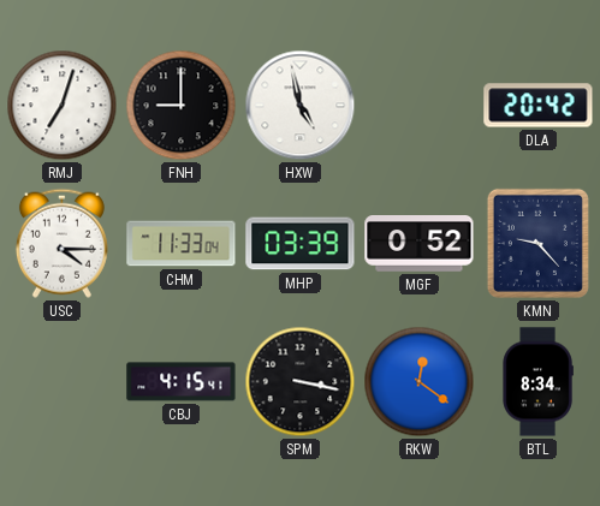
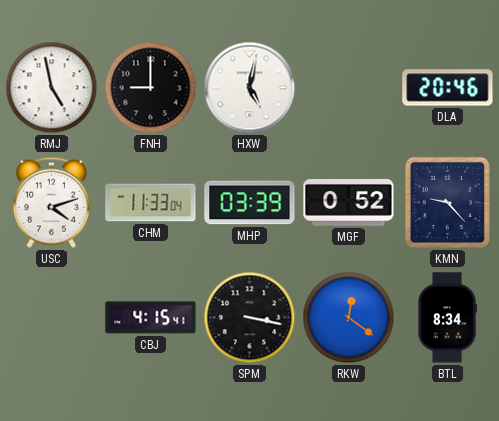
RMJ: 7:03 -> 4:58 (52, 88)
HXW: 4:58 -> 5:02 (250, 88)
DLA: 20:42 -> 20:46 (448, 88)
USC: 4:15 -> 4:12 (51, 202)
